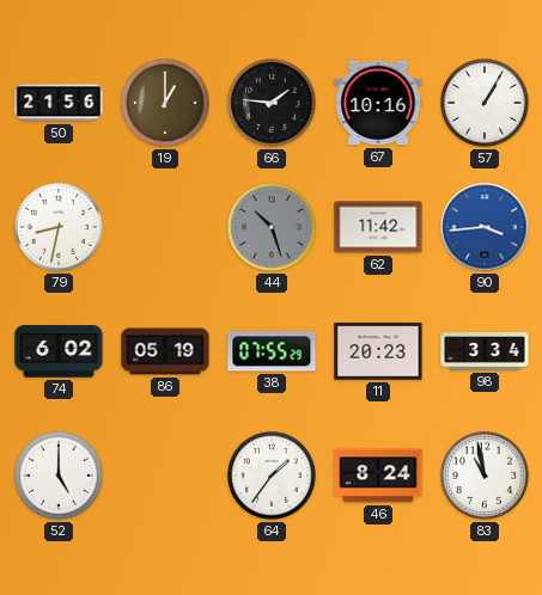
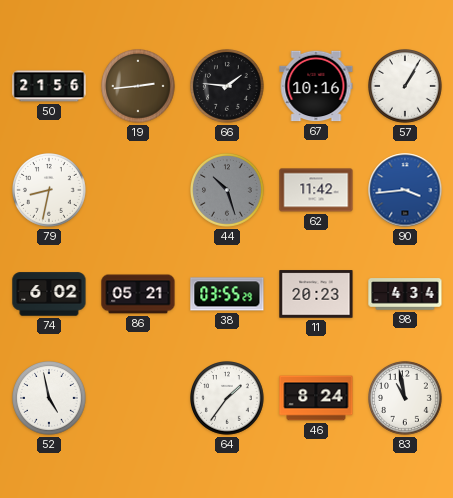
19: 1:00 -> 2:44 (139, 87)
86: 05:19 -> 05:21 (138, 294)
38: 07:55 -> 03:55 (227, 294)
98: 3:34 -> 4:34 (405, 294)
52: 5:00 -> 4:58 (50, 399)
